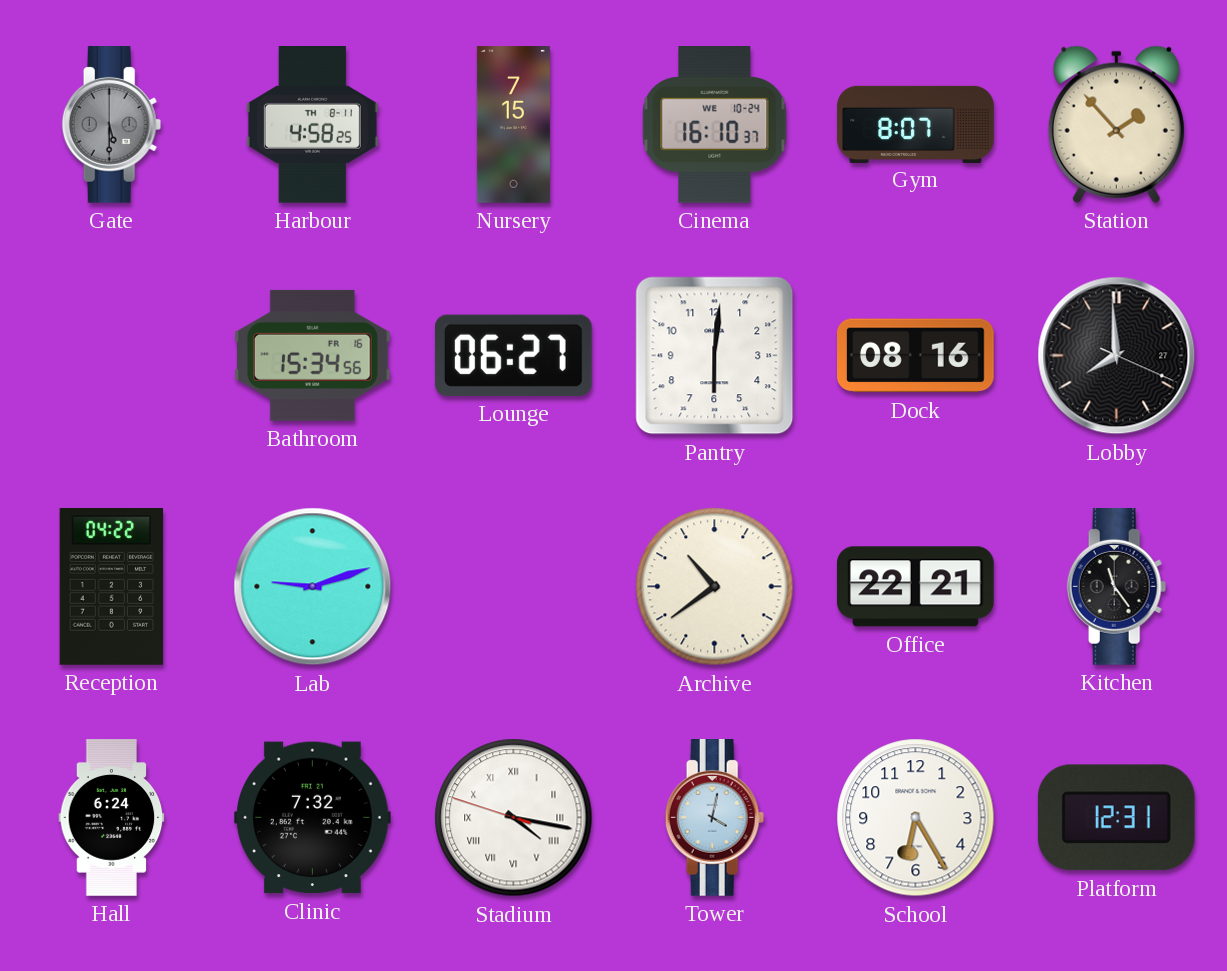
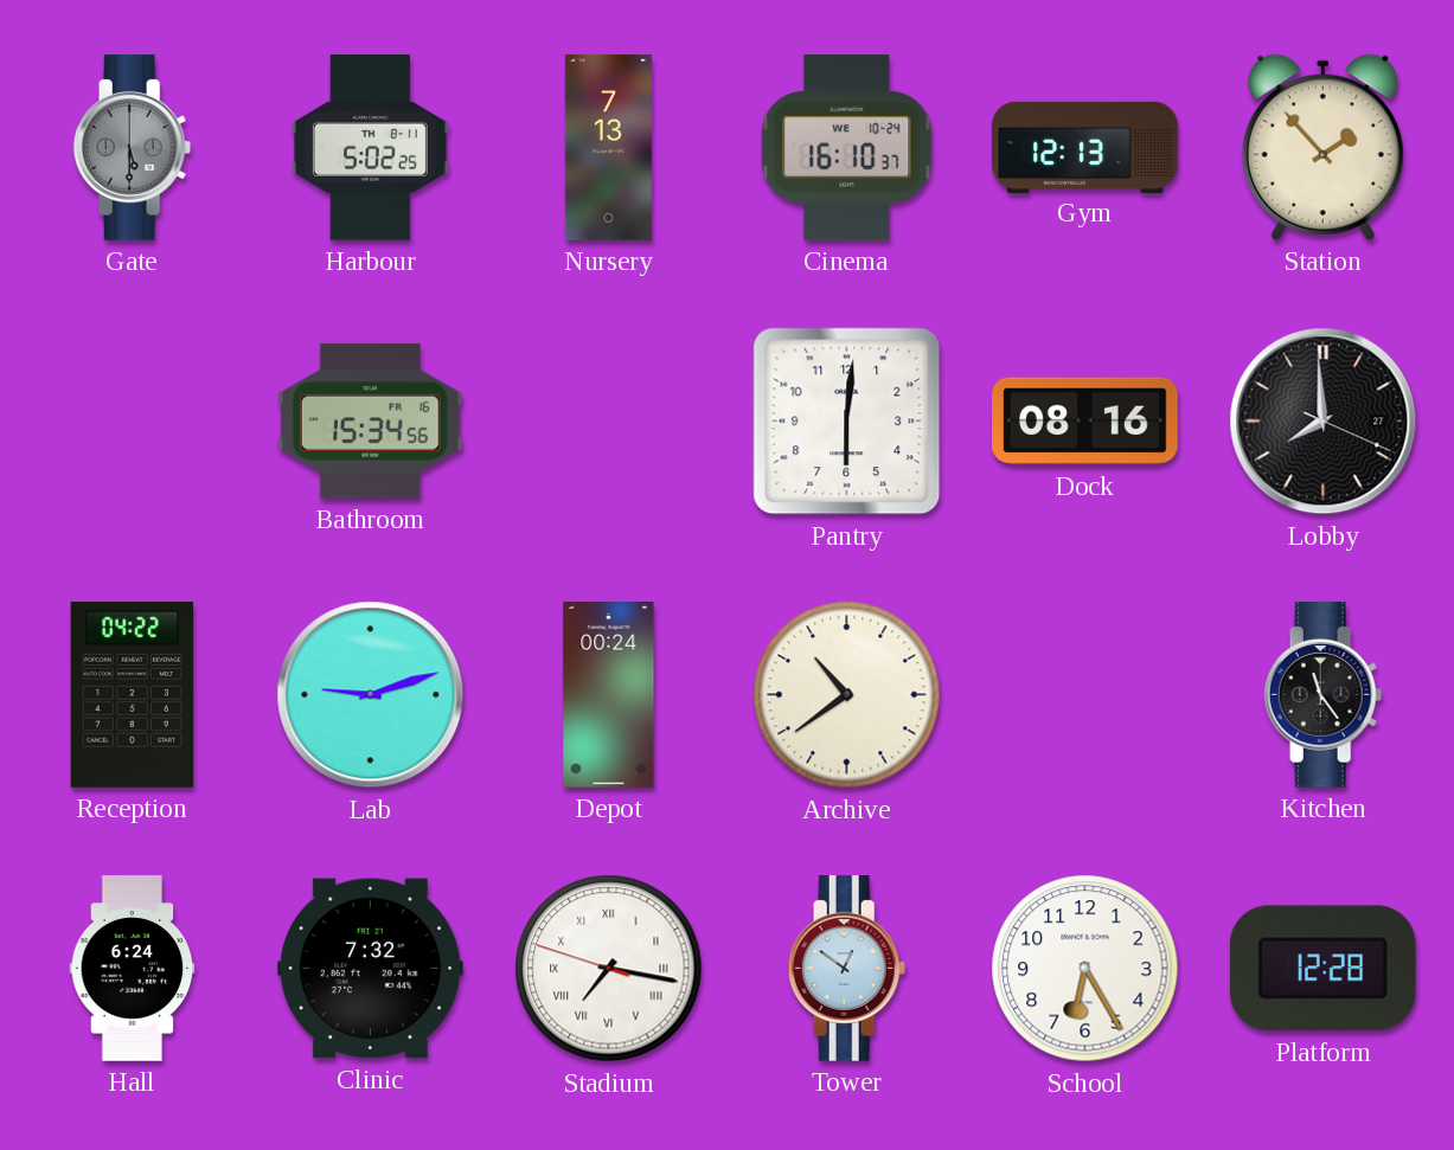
Harbour: 4:58 -> 5:02 (370, 148)
Nursery: 7:15 -> 7:13 (608, 148)
Gym: 8:07 -> 12:13 (1085, 147)
Lounge: 06:27 -> none (513, 355)
Depot: none -> 00:24 (609, 695)
Office: 22:21 -> none (915, 587)
Stadium: 4:16 -> 7:16 (609, 969)
Tower: 4:02 -> 12:51 (847, 969)
Platform: 12:31 -> 12:28 (1322, 969)
